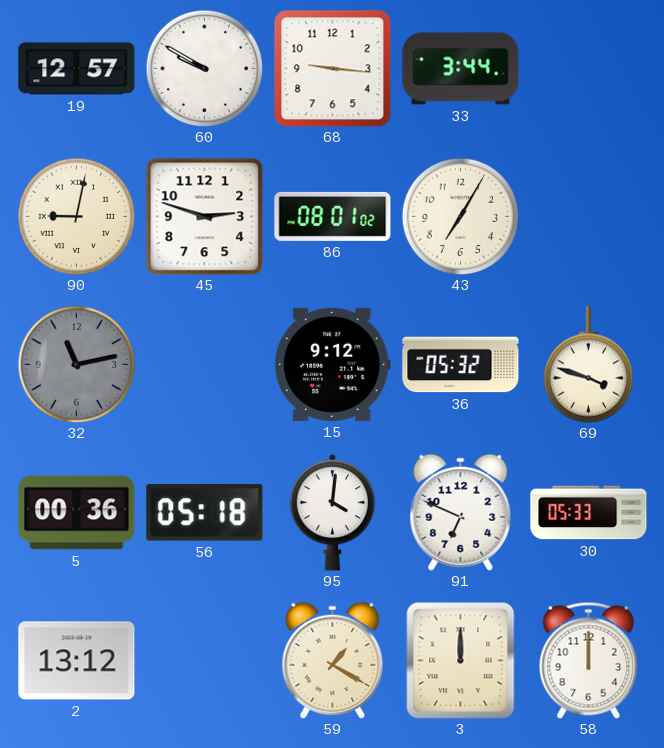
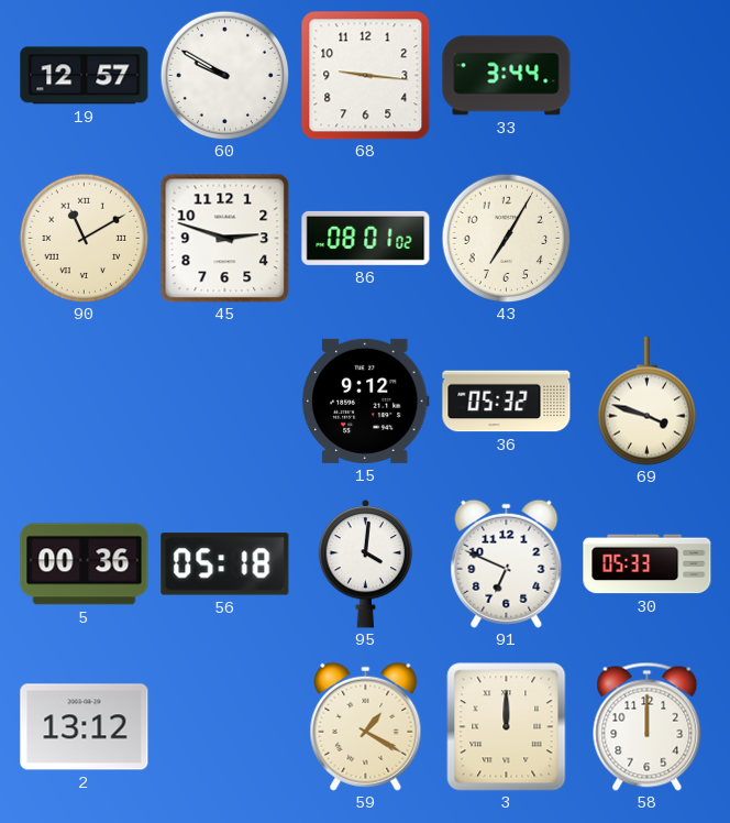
90: 9:02 -> 11:10 (84, 238)
32: 11:13 -> none (76, 364)
